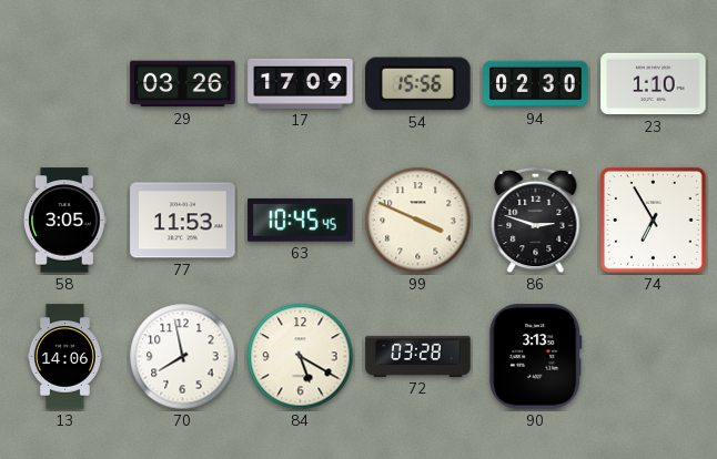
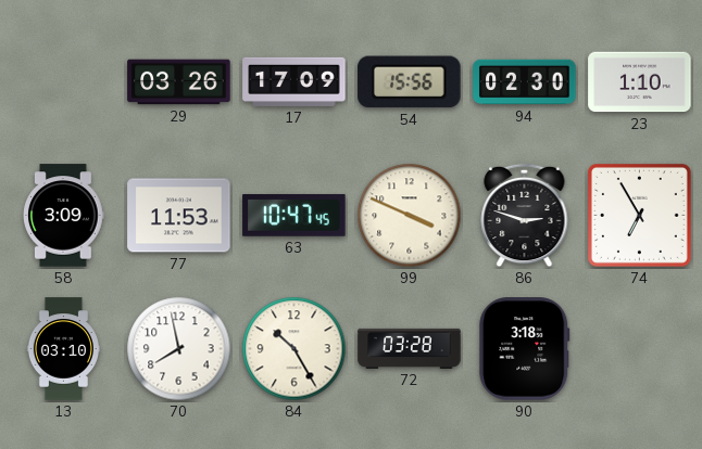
58: 3:05 -> 3:09 (64, 216)
63: 10:45 -> 10:47 (294, 215)
13: 14:06 -> 03:10 (63, 349)
84: 5:20 -> 10:25 (294, 349)
90: 3:13 -> 3:18 (525, 349)
